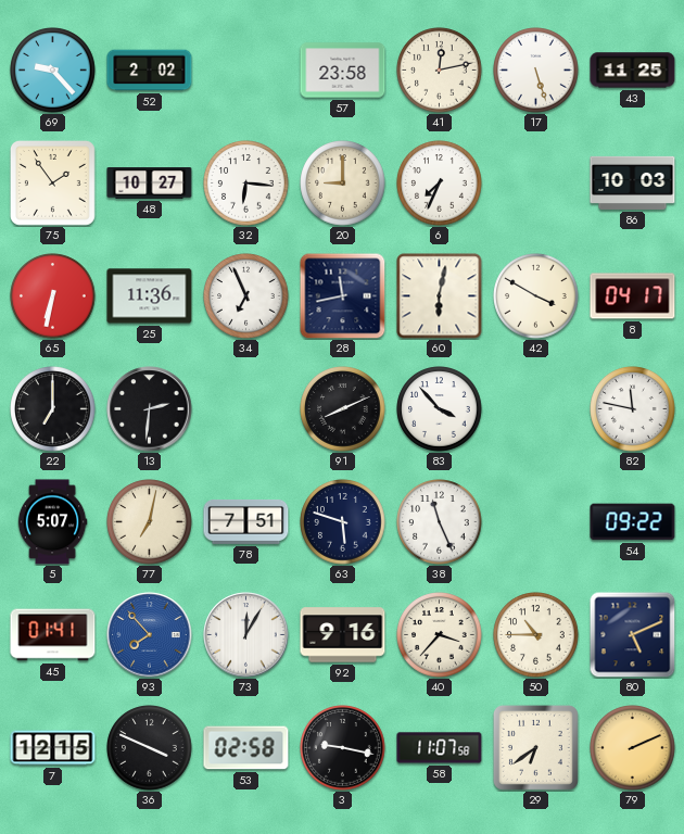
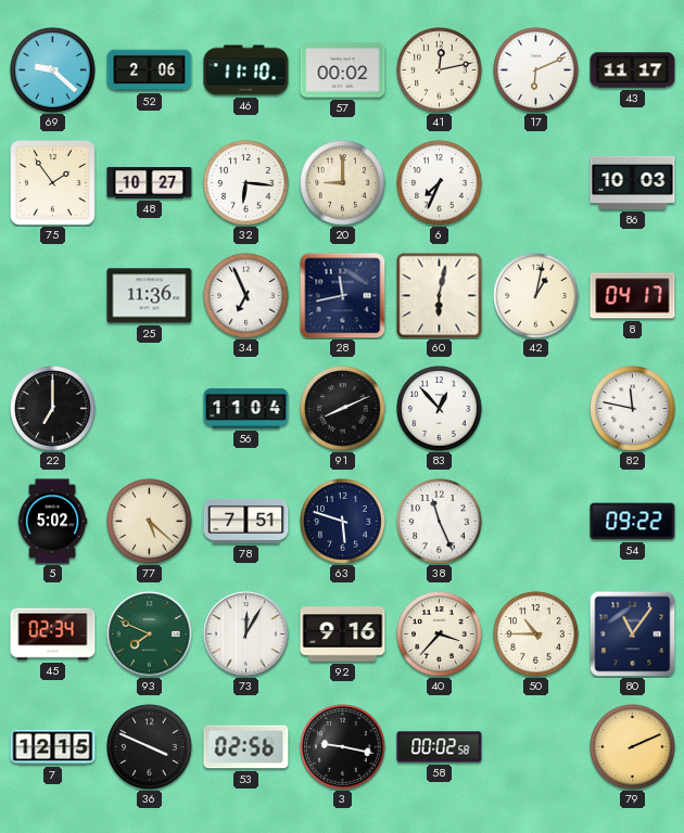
69: 9:23 -> 9:22 (53, 71)
52: 2:02 -> 2:06 (150, 71)
46: none -> 11:10 (246, 71)
57: 23:58 -> 00:02 (343, 71)
17: 5:27 -> 6:11 (536, 71)
43: 11:25 -> 11:17 (633, 71)
65: 6:32 -> none (53, 296)
42: 3:50 -> 1:02 (536, 296)
13: 2:31 -> none (150, 409)
56: none -> 11:04 (246, 409)
83: 3:53 -> 12:53 (440, 409)
5: 5:07 -> 5:02 (52, 522)
77: 7:02 -> 5:22 (150, 522)
45: 01:41 -> 02:34 (53, 635)
93: 7:53 -> 7:49 (150, 635)
93 dial: blue -> green (150, 635)
80: 5:11 -> 11:06 (632, 633)
53: 02:58 -> 02:56 (246, 747)
58: 11:07 -> 00:02 (440, 747)
29: 6:39 -> none (535, 747)
